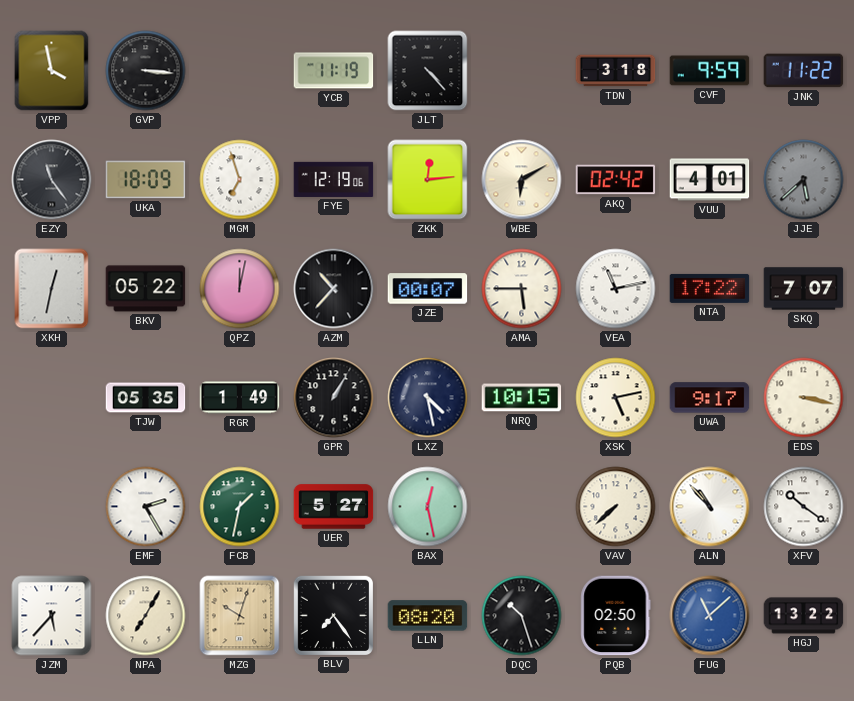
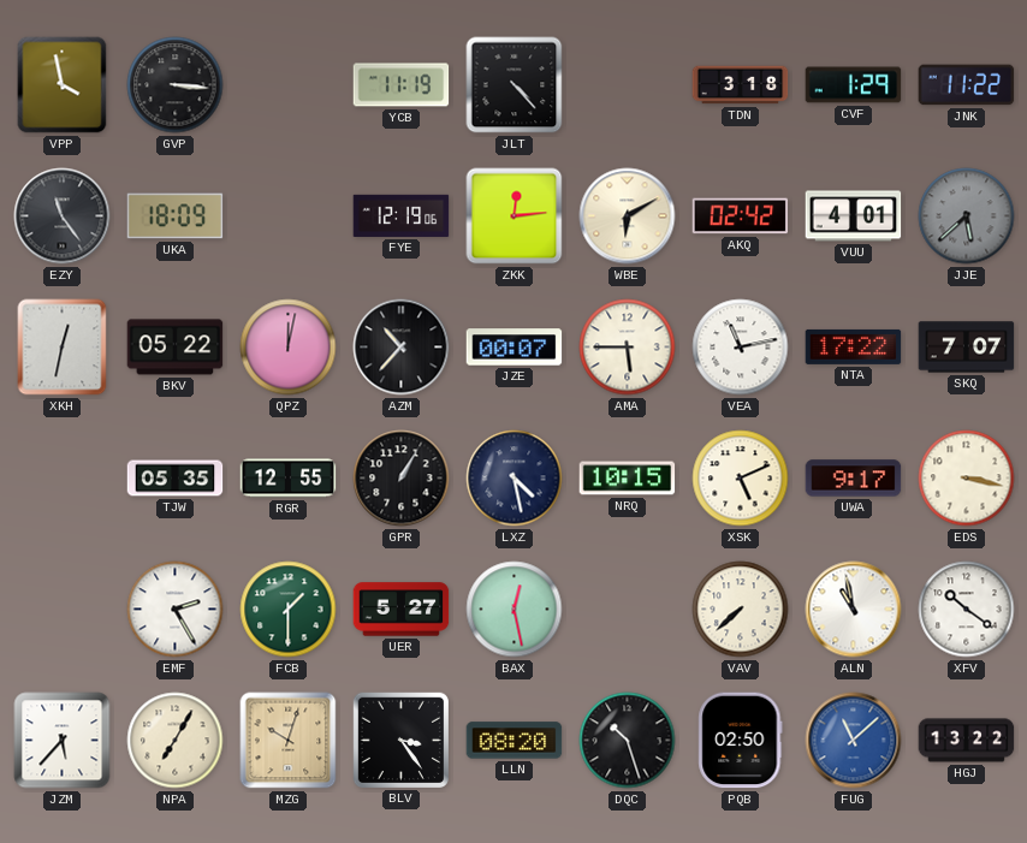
CVF: 9:59 -> 1:29 (854, 85)
MGM: 6:57 -> none (240, 180)
RGR: 1:49 -> 12:55 (289, 479)
XSK: 5:13 -> 5:11 (741, 479)
FCB: 1:32 -> 1:30 (289, 610)
ALN: 10:53 -> 10:58 (854, 610)
BLV: 7:24 -> 3:24 (400, 740)
